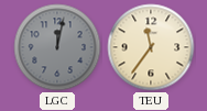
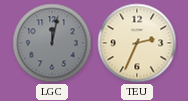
TEU: 11:36 -> 2:34 (137, 43)
